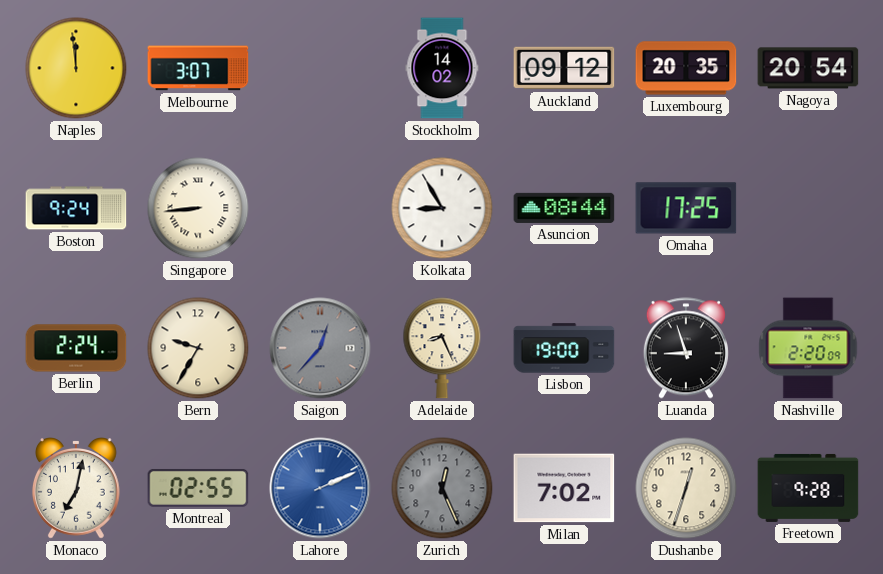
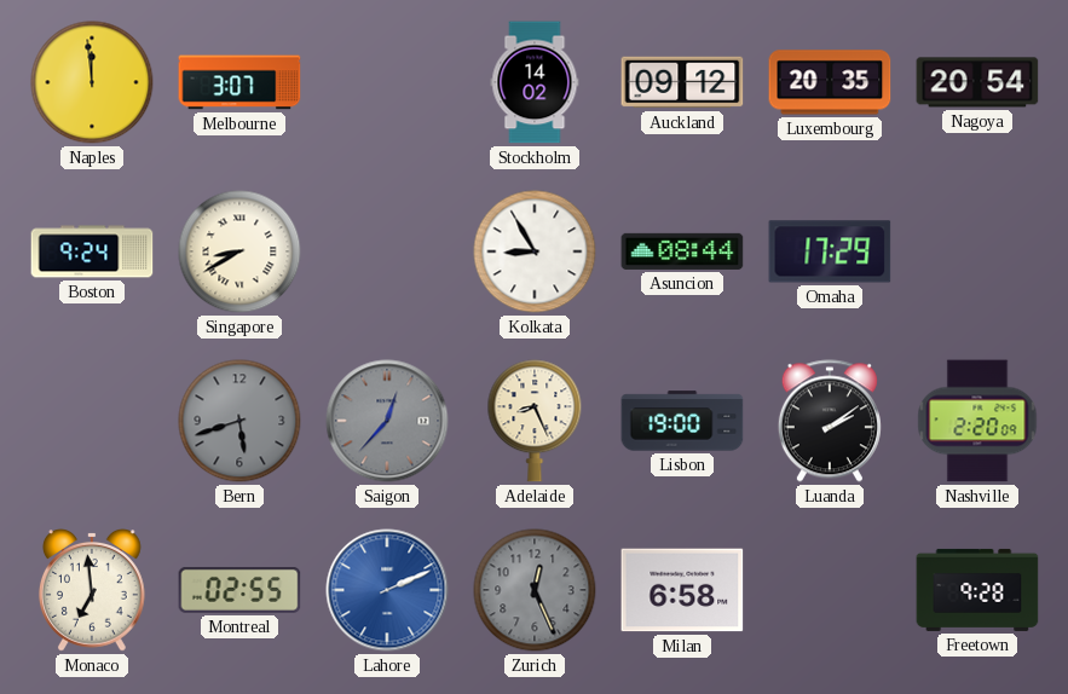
Singapore: 8:44 -> 8:40 (239, 251)
Omaha: 17:25 -> 17:29 (830, 251)
Berlin: 2:24 -> none (76, 348)
Bern: 9:35 -> 5:42 (239, 421)
Bern dial: cream -> grey (239, 421)
Luanda: 8:57 -> 2:09 (830, 421)
Monaco: 7:02 -> 6:59 (92, 591)
Milan: 7:02 -> 6:58 (682, 590)
Dushanbe: 12:33 -> none (686, 488)
